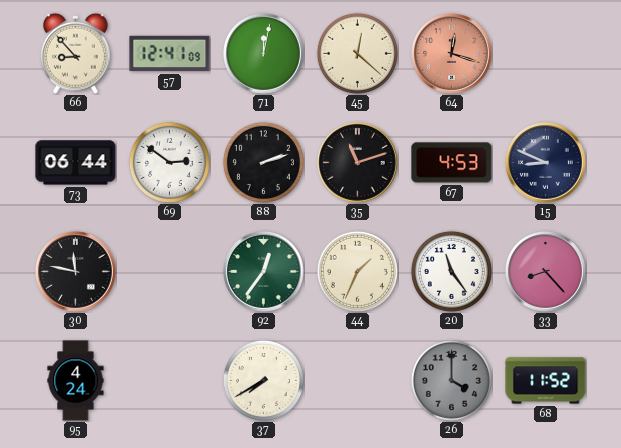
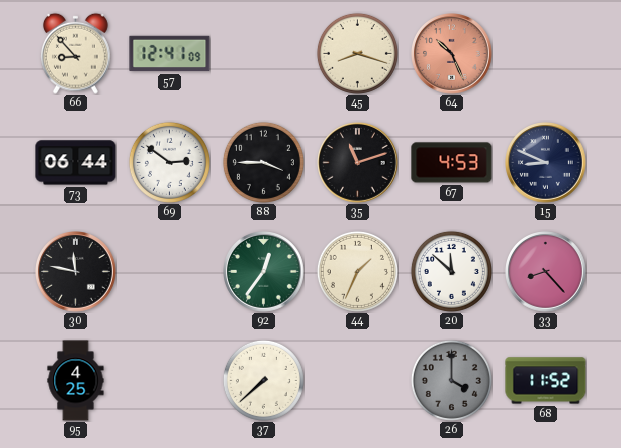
71: 12:02 -> none (264, 54)
45: 12:22 -> 8:18 (357, 53)
64: 12:18 -> 10:26 (452, 54)
88: 2:12 -> 3:45 (263, 162)
20: 11:24 -> 11:52 (451, 271)
95: 4:24 -> 4:25 (76, 381)
37: 7:40 -> 7:38 (263, 380)
